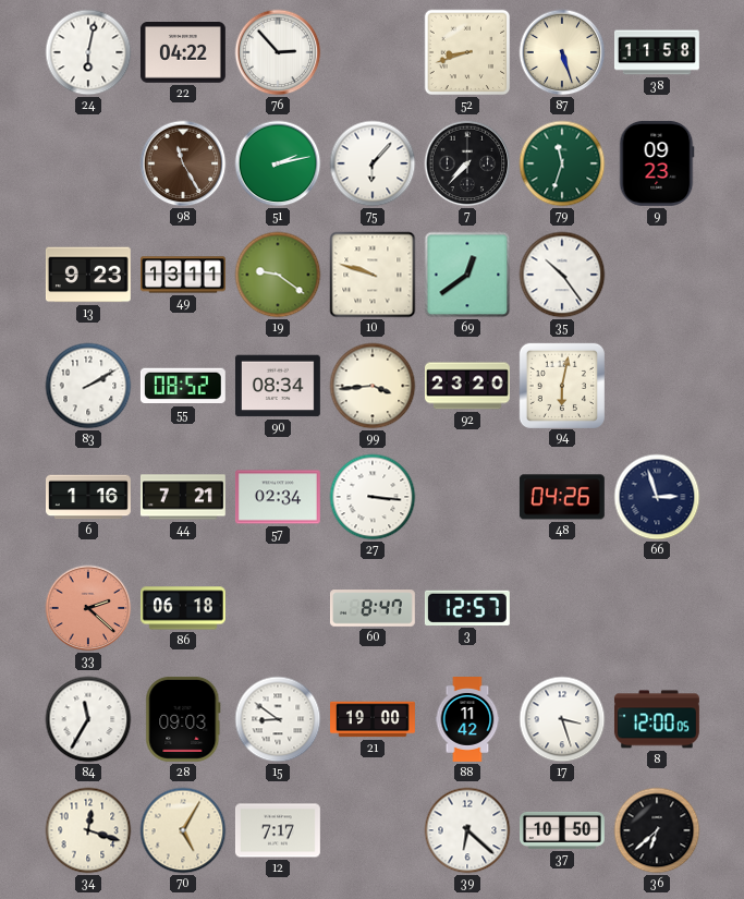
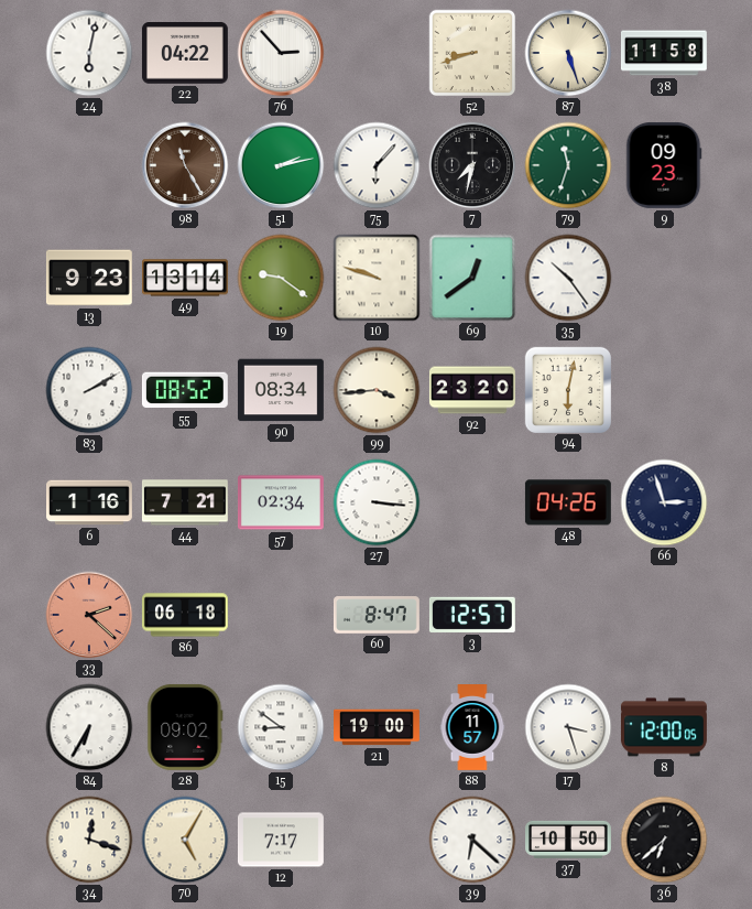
7: 7:37 -> 7:32 (472, 165)
49: 13:11 -> 13:14 (186, 278)
84: 11:35 -> 6:35 (89, 727)
28: 09:03 -> 09:02 (185, 727)
88: 11:42 -> 11:57 (472, 728)
